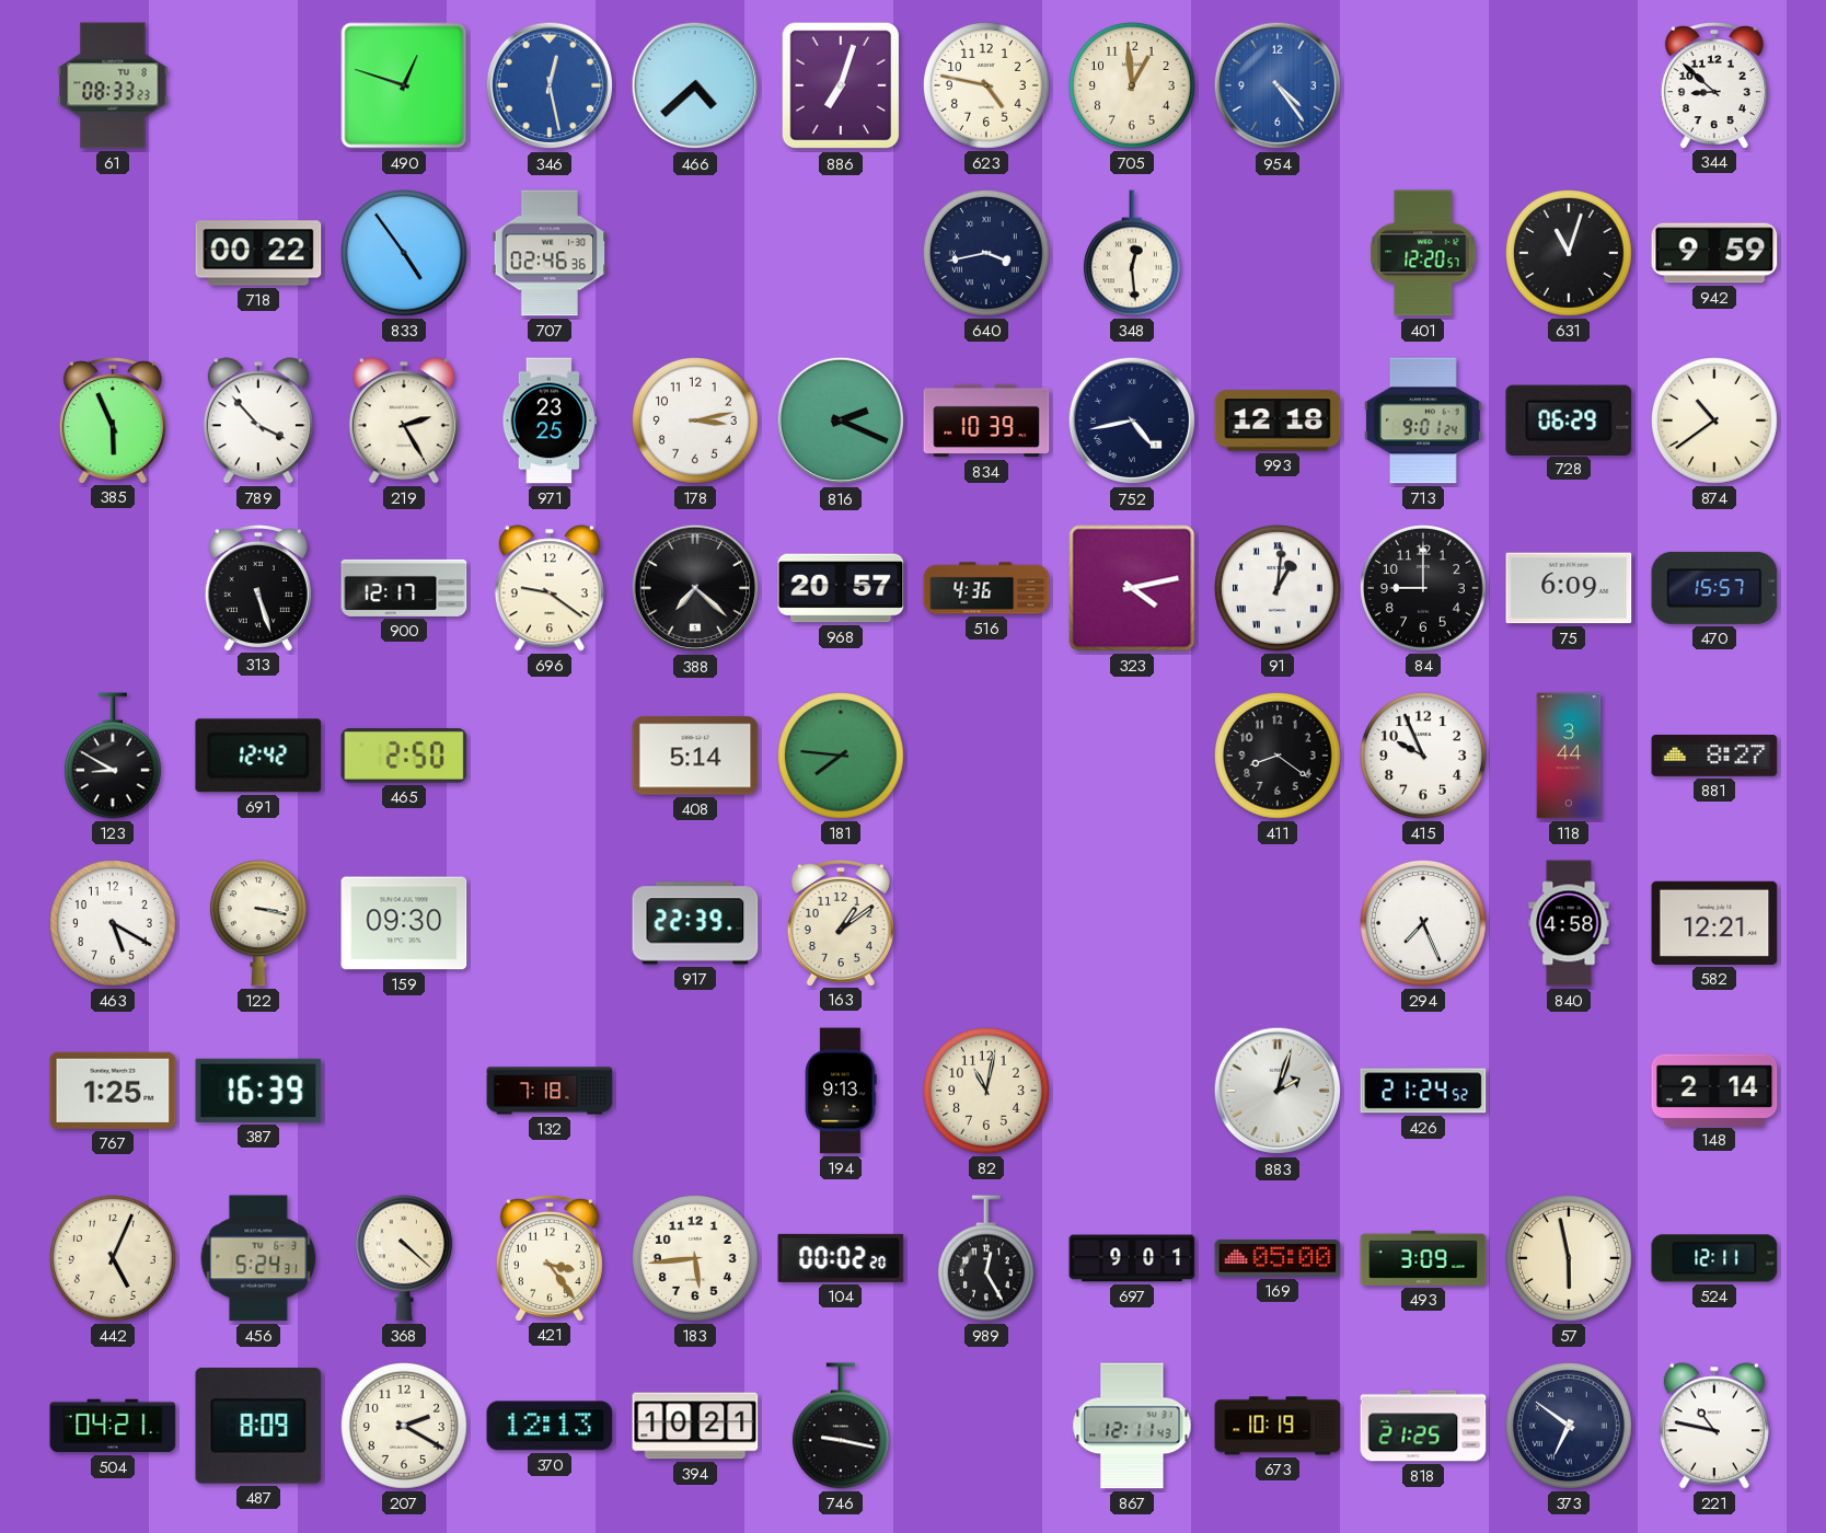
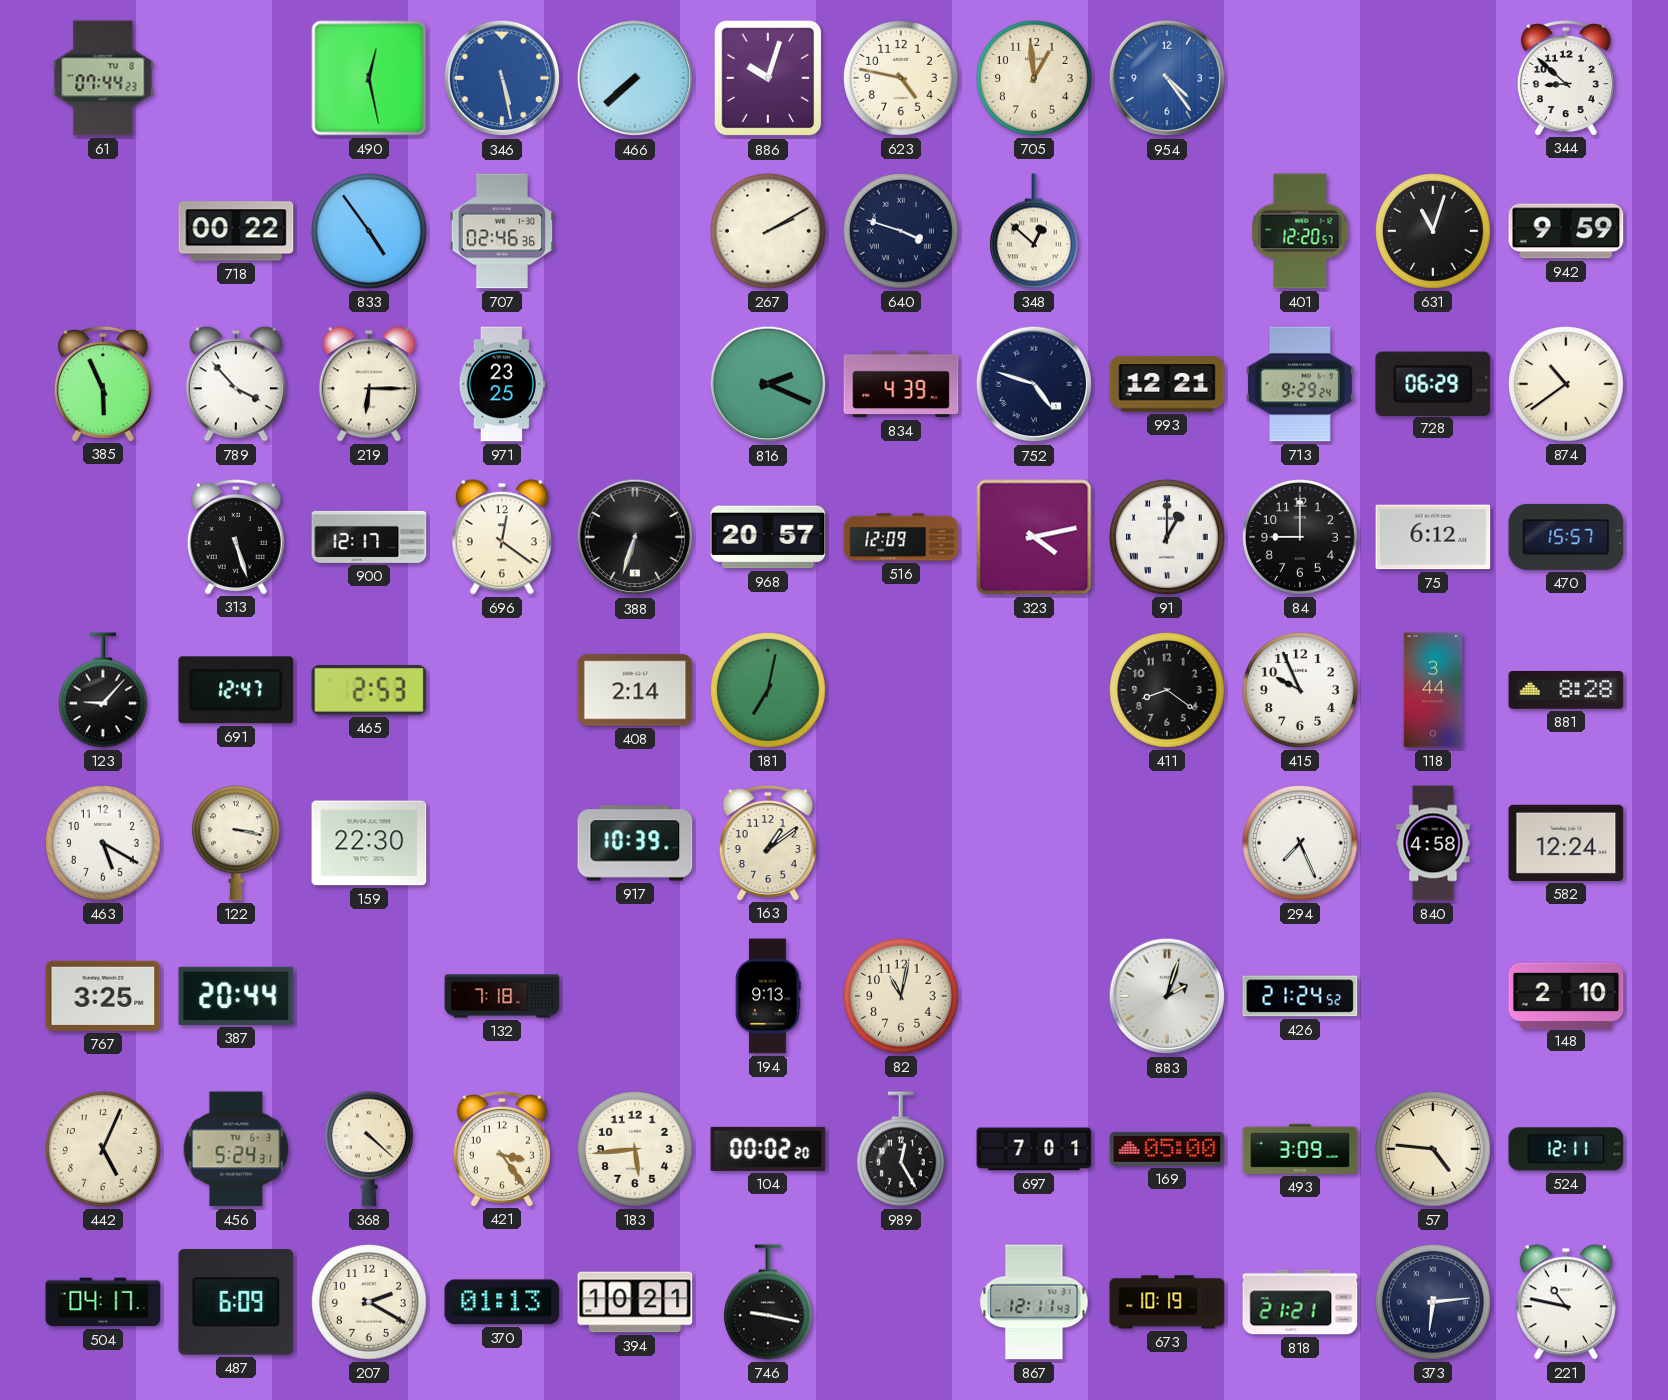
61: 08:33 -> 07:44 (103, 78)
490: 12:48 -> 12:28 (369, 78)
346: 12:28 -> 5:28 (502, 78)
466: 4:38 -> 7:38 (635, 78)
886: 7:03 -> 10:03 (768, 78)
267: none -> 2:10 (769, 232)
640: 3:43 -> 3:48 (902, 232)
348: 12:29 -> 12:52 (1034, 231)
219: 2:25 -> 6:15 (369, 384)
178: 3:13 -> none (696, 422)
834: 10:39 -> 4:39 (901, 384)
752: 4:43 -> 4:48 (1034, 384)
993: 12:18 -> 12:21 (1167, 384)
713: 9:01 -> 9:29 (1300, 384)
696: 9:21 -> 12:21 (502, 537)
388: 7:22 -> 6:33 (635, 537)
516: 4:36 -> 12:09 (901, 537)
91: 1:01 -> 1:00 (1168, 538)
75: 6:09 -> 6:12 (1433, 537)
123: 8:50 -> 9:07 (103, 690)
691: 12:42 -> 12:47 (236, 690)
465: 2:50 -> 2:53 (369, 690)
408: 5:14 -> 2:14 (635, 690)
181: 7:46 -> 7:02 (769, 691)
881: 8:27 -> 8:28 (1566, 691)
159: 09:30 -> 22:30 (369, 843)
917: 22:39 -> 10:39 (635, 843)
582: 12:21 -> 12:24 (1566, 843)
767: 1:25 -> 3:25 (103, 996)
387: 16:39 -> 20:44 (236, 996)
148: 2:14 -> 2:10 (1566, 995)
697: 9:01 -> 7:01 (1034, 1149)
57: 5:58 -> 4:46 (1434, 1150)
504: 04:21 -> 04:17 (103, 1302)
487: 8:09 -> 6:09 (236, 1302)
370: 12:13 -> 01:13 (502, 1302)
818: 21:25 -> 21:21 (1300, 1302)
373: 6:51 -> 6:14 (1434, 1303)
